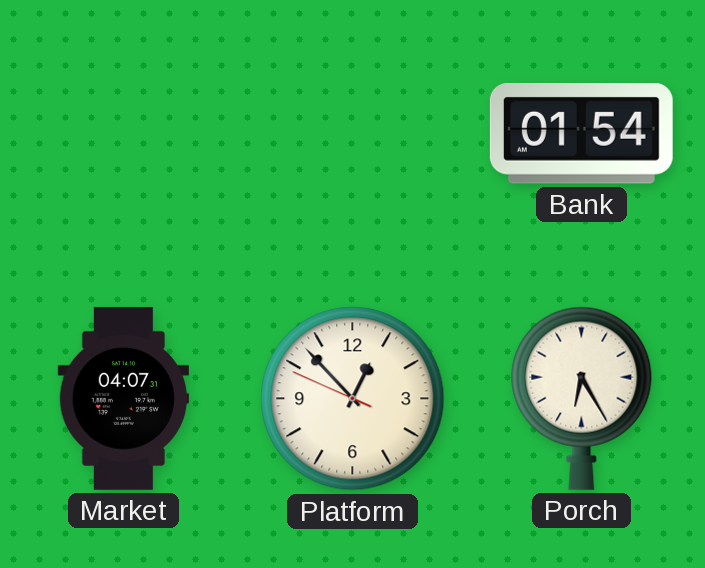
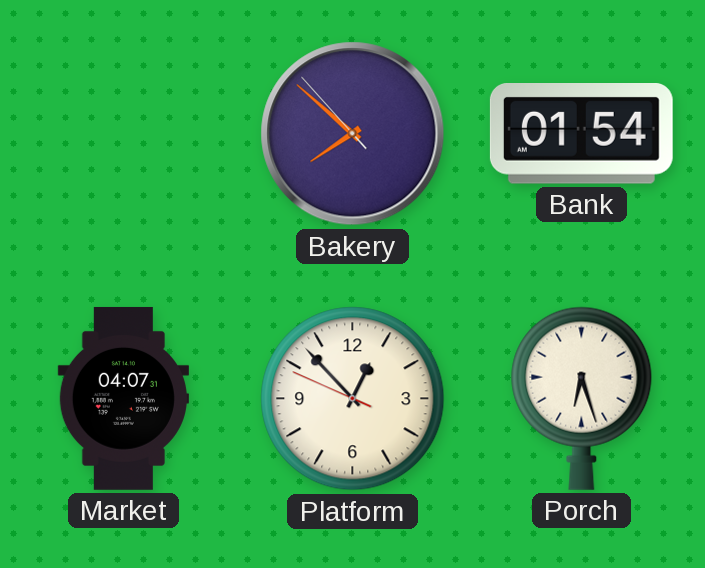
Bakery: none -> 7:51 (353, 134)
Porch: 6:25 -> 6:27 (582, 398)
